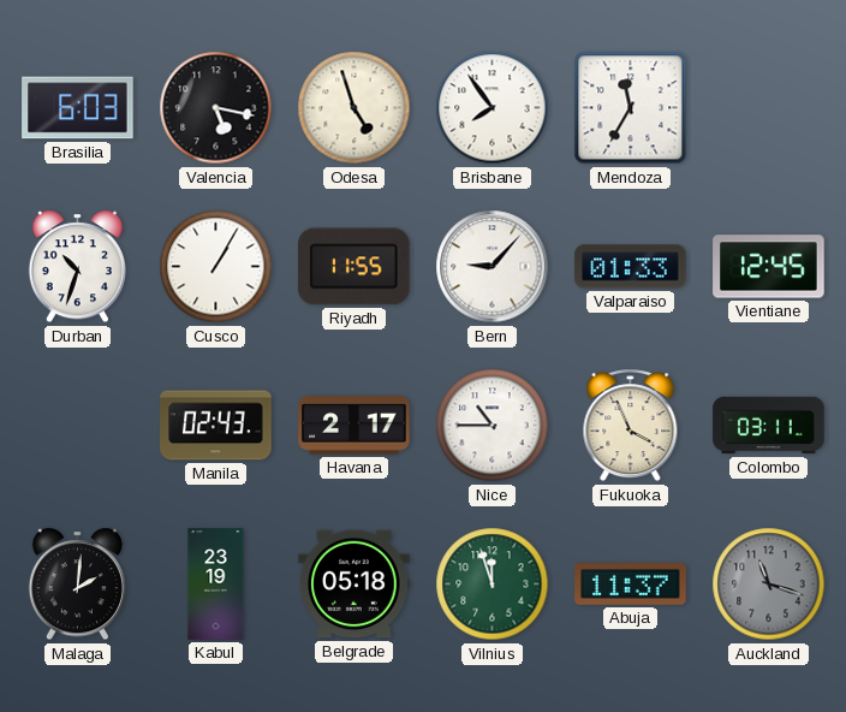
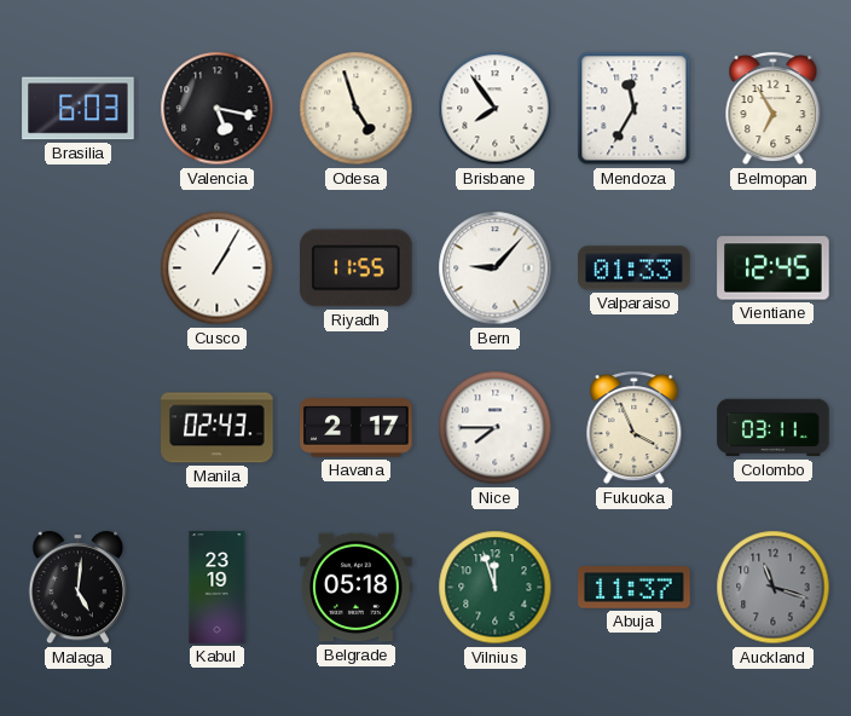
Belmopan: none -> 6:55 (774, 109)
Durban: 10:33 -> none (77, 267)
Nice: 10:45 -> 7:45 (496, 428)
Malaga: 2:01 -> 5:01 (77, 588)
